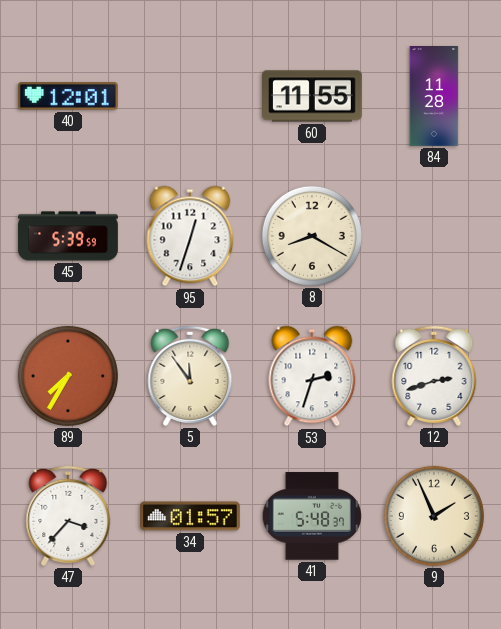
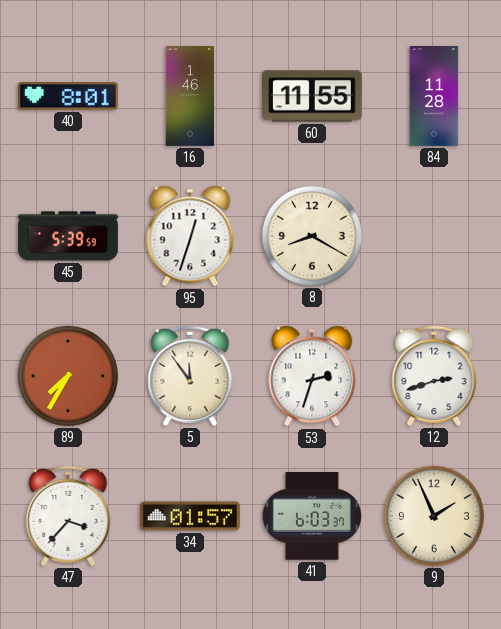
40: 12:01 -> 8:01 (68, 96)
16: none -> 1:46 (189, 96)
41: 5:48 -> 6:03 (312, 516)
